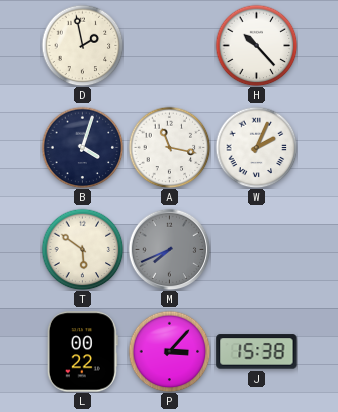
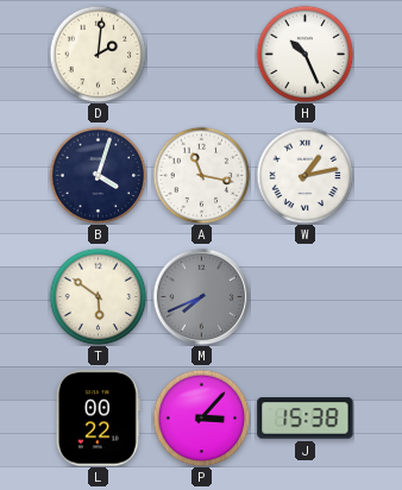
D: 1:58 -> 2:01 (98, 54)
H: 10:23 -> 10:26 (304, 54)
W: 2:04 -> 1:13 (304, 175)
